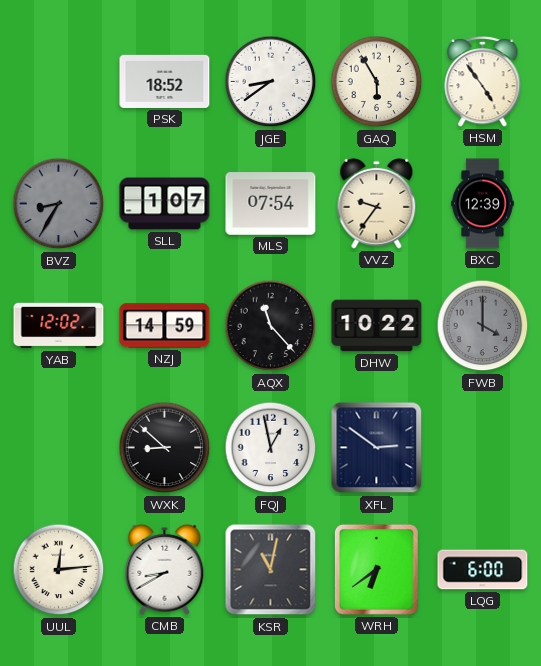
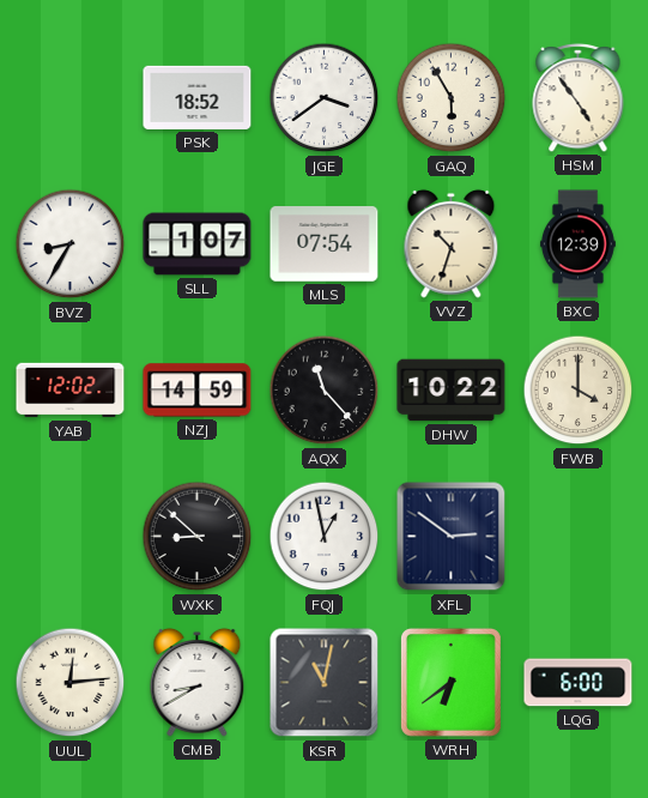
JGE: 8:39 -> 3:39 (325, 98)
BVZ dial: grey -> white (71, 244)
VVZ: 9:36 -> 10:33 (452, 243)
FWB dial: grey -> cream (579, 391)
